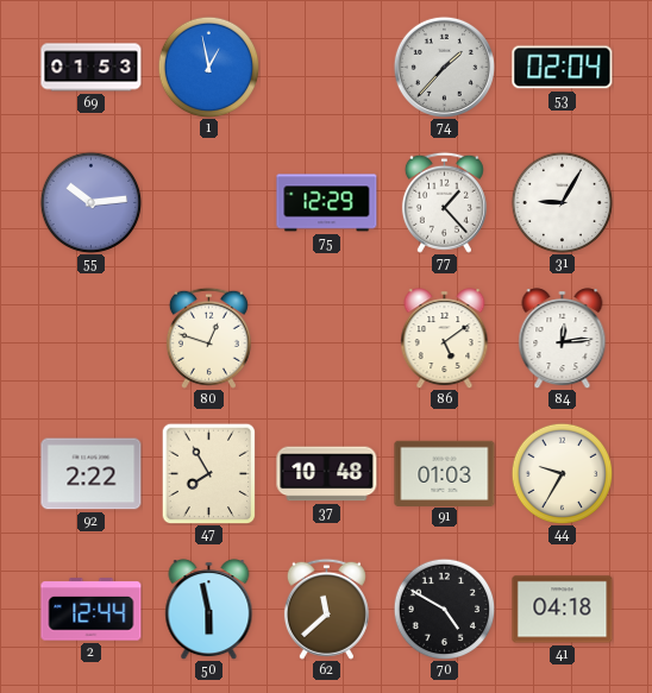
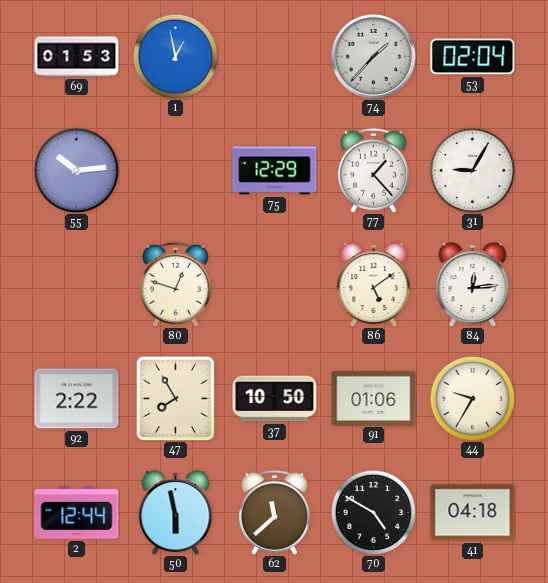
37: 10:48 -> 10:50 (275, 399)
91: 01:03 -> 01:06 (374, 398)
